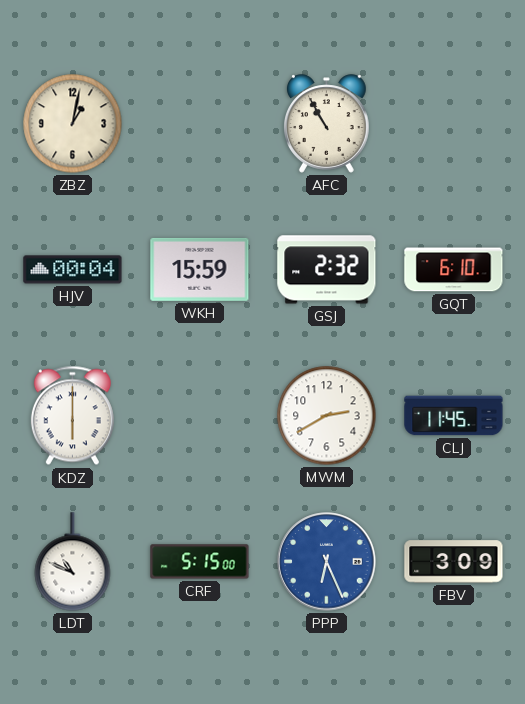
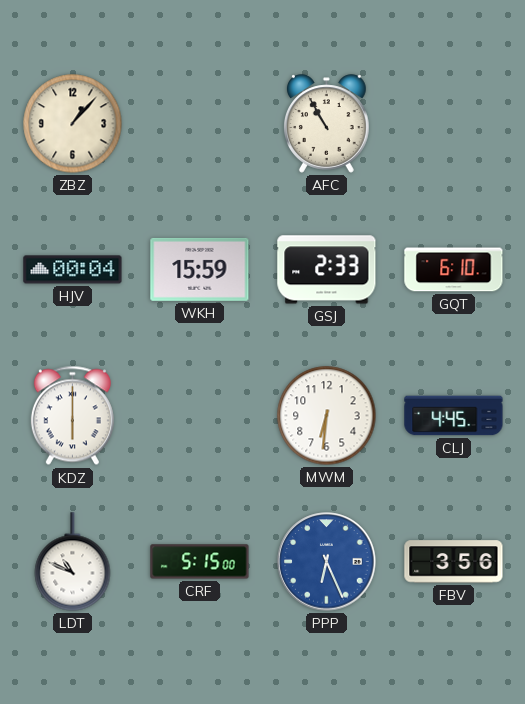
ZBZ: 1:02 -> 1:07 (73, 124)
GSJ: 2:32 -> 2:33 (327, 270)
MWM: 2:40 -> 6:31 (327, 416)
CLJ: 11:45 -> 4:45 (454, 416)
FBV: 3:09 -> 3:56 (454, 562)
